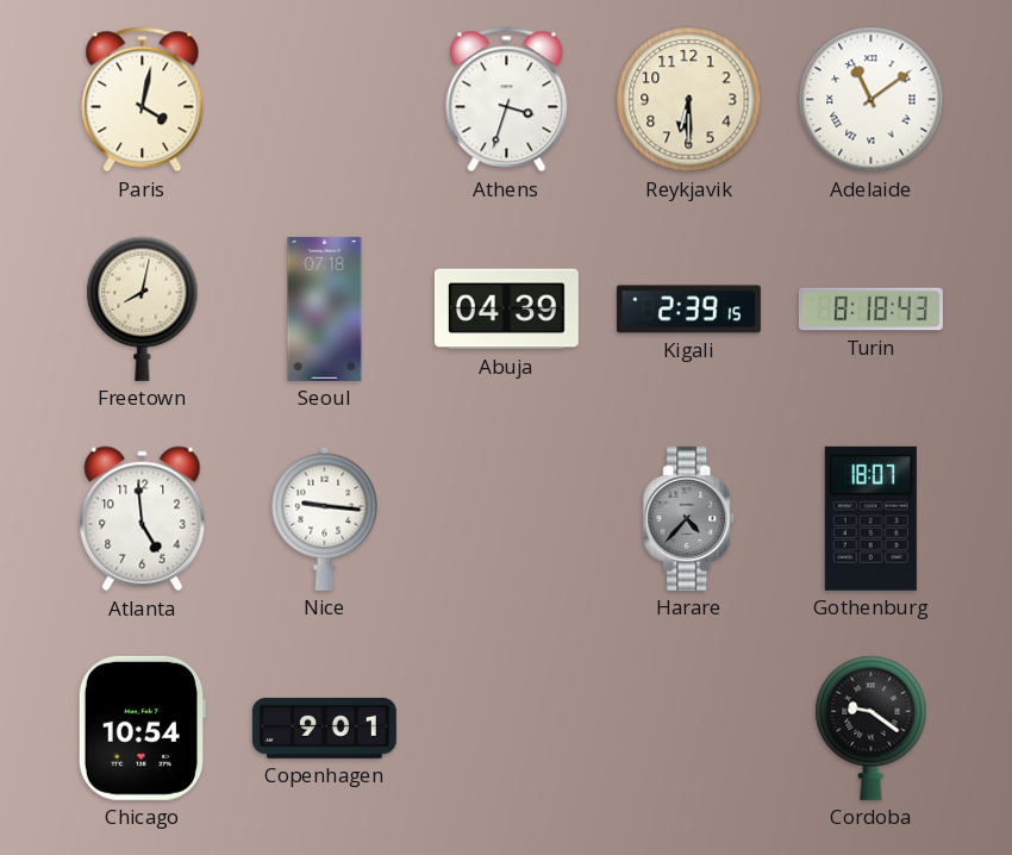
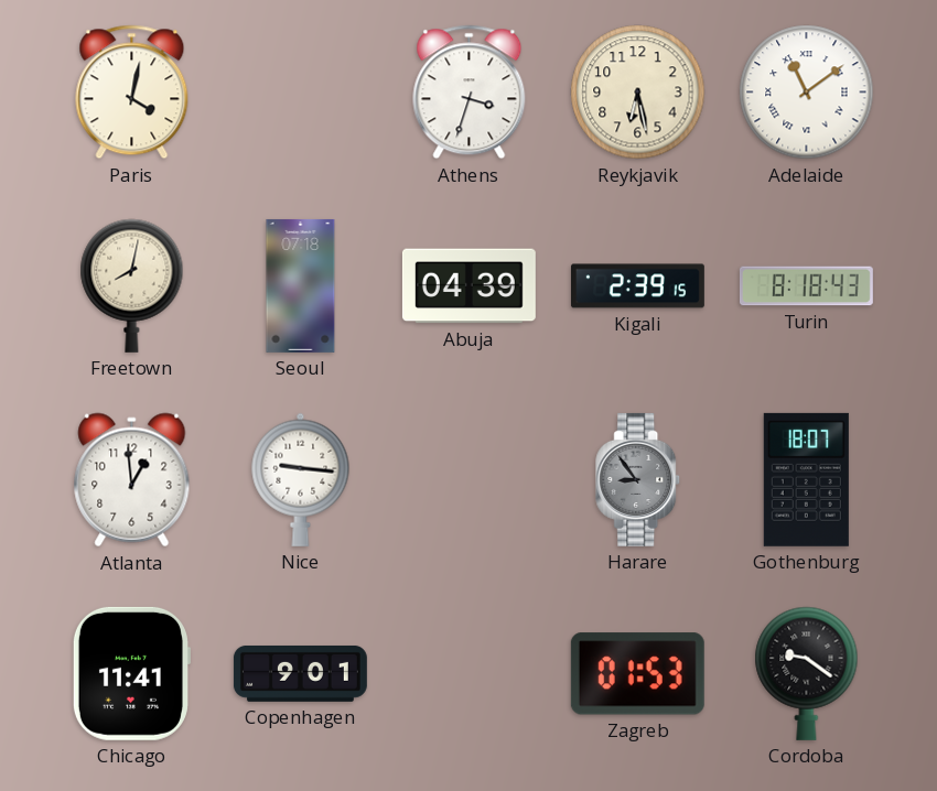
Reykjavik: 6:30 -> 6:28 (638, 93)
Atlanta: 4:59 -> 12:59 (132, 480)
Harare: 4:37 -> 8:54 (638, 479)
Chicago: 10:54 -> 11:41 (131, 673)
Zagreb: none -> 01:53 (637, 674)
